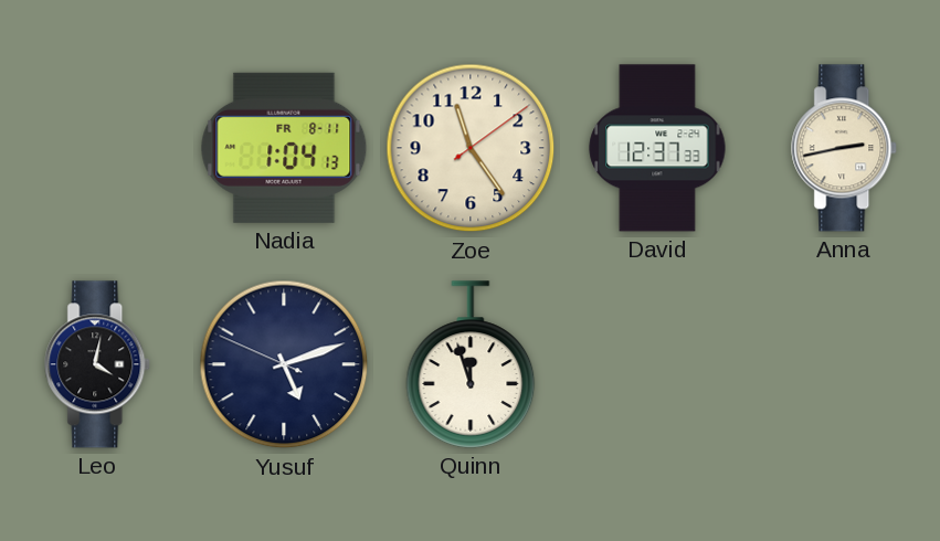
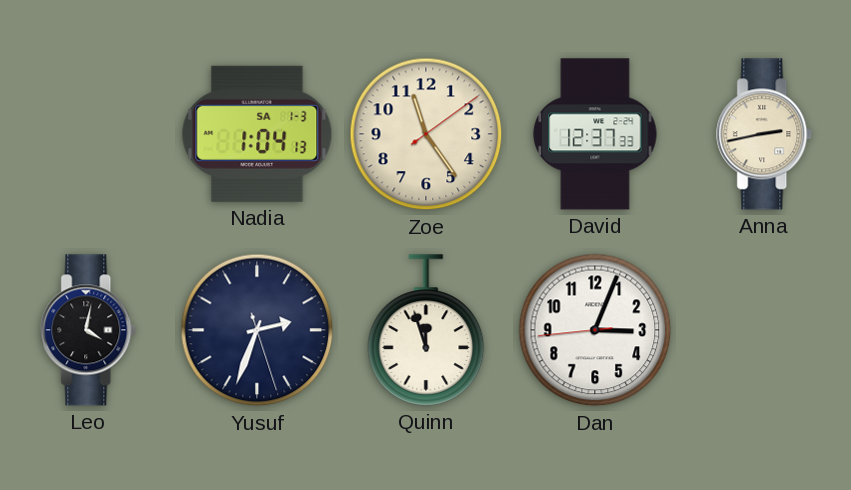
Nadia date: FR 8-11 -> SA 1-3 (257, 134)
Yusuf: 5:11 -> 2:33 (257, 330)
Dan: none -> 3:03 (595, 330)
